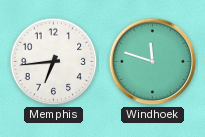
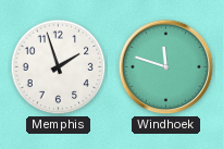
Memphis: 6:44 -> 1:57 (59, 67)
